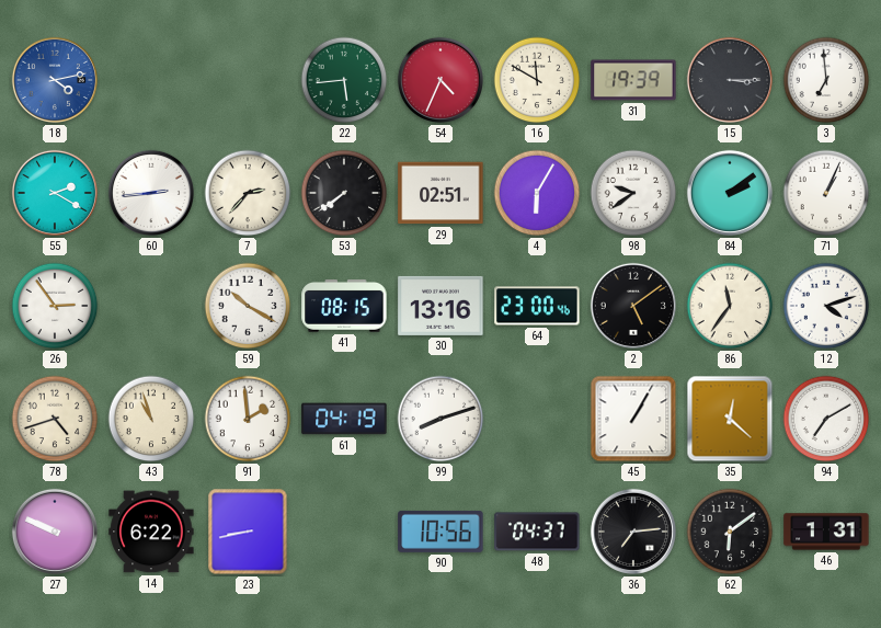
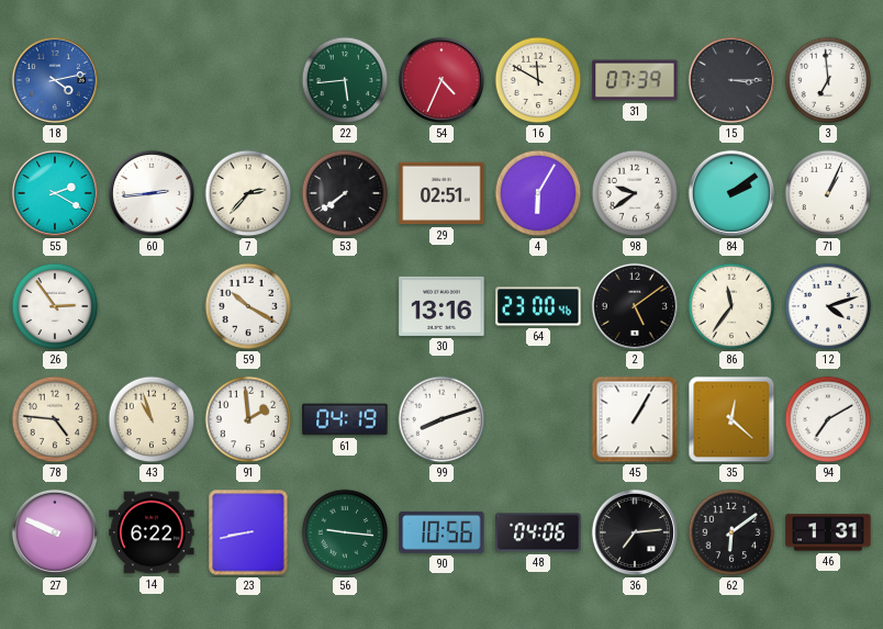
31: 19:39 -> 07:39 (635, 80)
41: 08:15 -> none (344, 306)
78: 4:42 -> 4:46 (55, 419)
56: none -> 9:16 (345, 532)
48: 04:37 -> 04:06 (538, 532)
